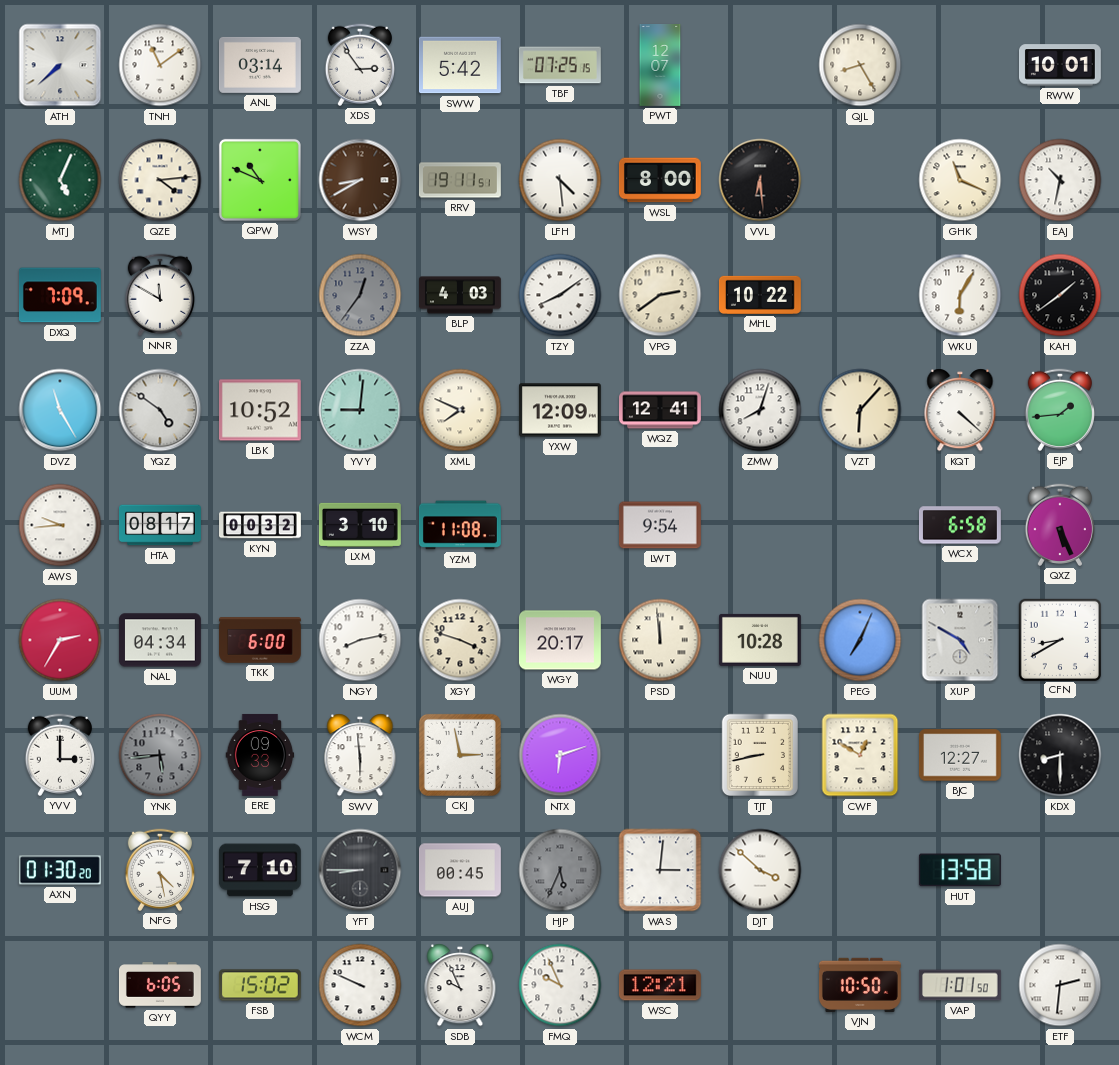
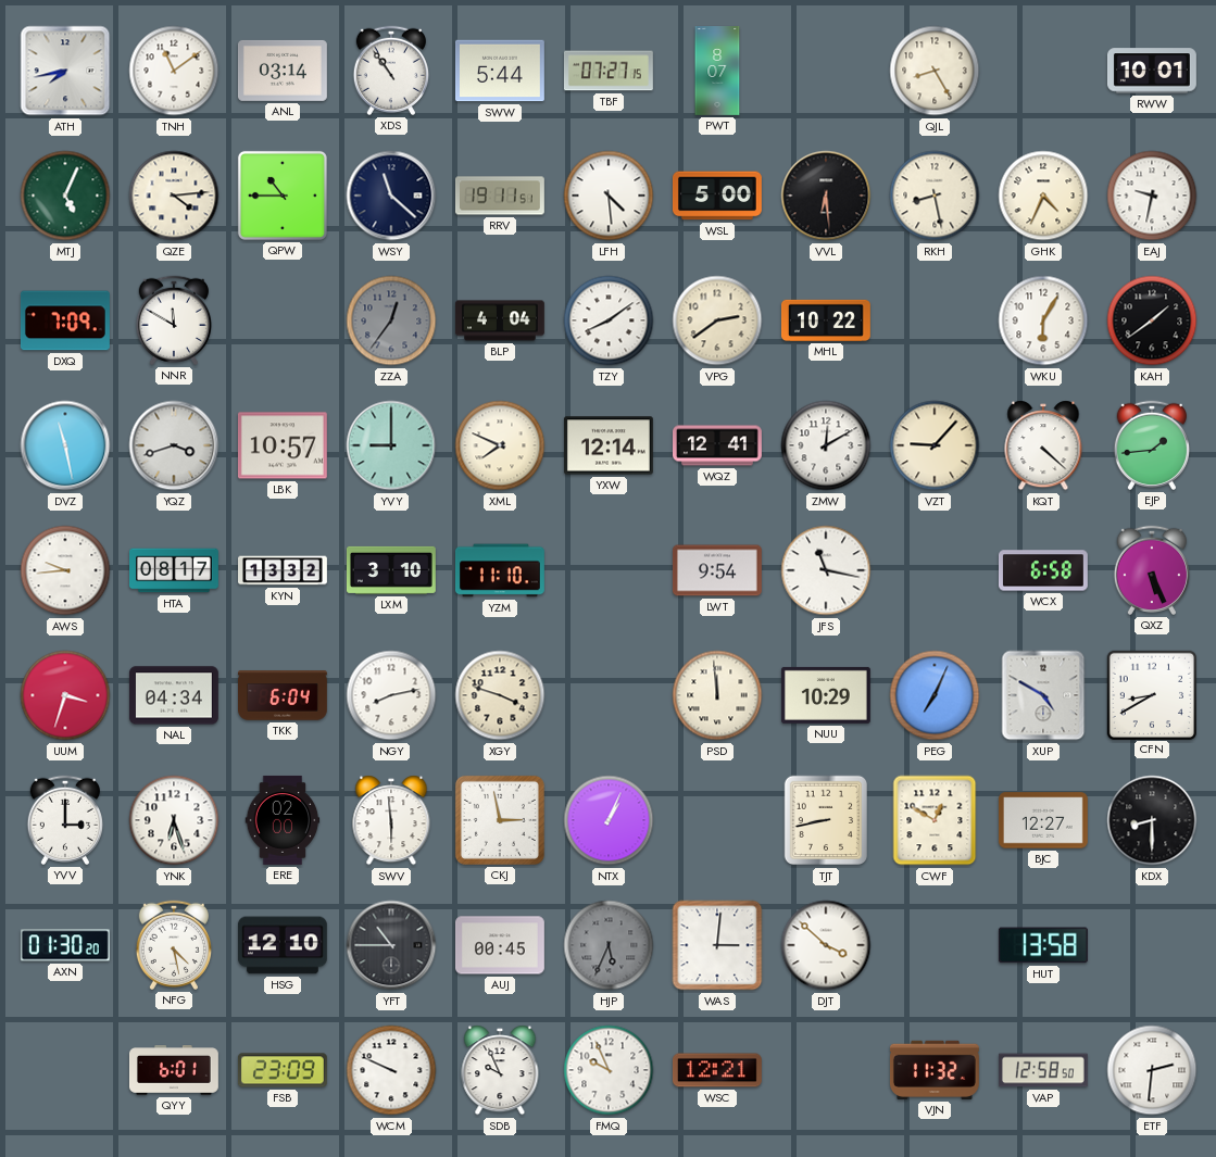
ATH: 7:38 -> 7:43 (65, 71)
XDS: 2:54 -> 10:54 (390, 71)
SWW: 5:42 -> 5:44 (500, 71)
TBF: 07:25 -> 07:27 (609, 71)
PWT: 12:07 -> 8:07 (717, 72)
QPW: 10:49 -> 10:45 (283, 196)
WSY: 8:40 -> 11:22 (391, 196)
WSY dial: brown -> navy (391, 196)
WSL: 8:00 -> 5:00 (717, 196)
RKH: none -> 8:28 (935, 196)
GHK: 11:19 -> 4:34 (1043, 196)
EAJ: 10:32 -> 9:32 (1152, 196)
BLP: 4:03 -> 4:04 (501, 320)
DVZ: 11:25 -> 11:28 (65, 445)
YQZ: 4:51 -> 3:42 (174, 445)
LBK: 10:52 -> 10:57 (283, 445)
YVY: 9:01 -> 9:00 (391, 445)
YXW: 12:09 -> 12:14 (609, 445)
ZMW: 8:03 -> 12:10 (826, 445)
VZT: 6:07 -> 9:07 (935, 445)
KYN: 00:32 -> 13:32 (284, 570)
YZM: 11:08 -> 11:10 (500, 570)
JFS: none -> 11:17 (826, 570)
UUM: 2:35 -> 3:33 (65, 695)
TKK: 6:00 -> 6:04 (284, 695)
WGY: 20:17 -> none (560, 640)
NUU: 10:28 -> 10:29 (826, 695)
YNK: 5:44 -> 6:27 (174, 820)
YNK dial: grey -> white (174, 820)
ERE: 09:33 -> 02:00 (283, 820)
NTX: 6:12 -> 1:04 (609, 820)
HSG: 7:10 -> 12:10 (283, 945)
YFT: 8:45 -> 10:45 (391, 945)
QYY: 6:05 -> 6:01 (174, 1070)
FSB: 15:02 -> 23:09 (283, 1070)
VJN: 10:50 -> 11:32 (935, 1070)
VAP: 1:01 -> 12:58 (1043, 1070)
